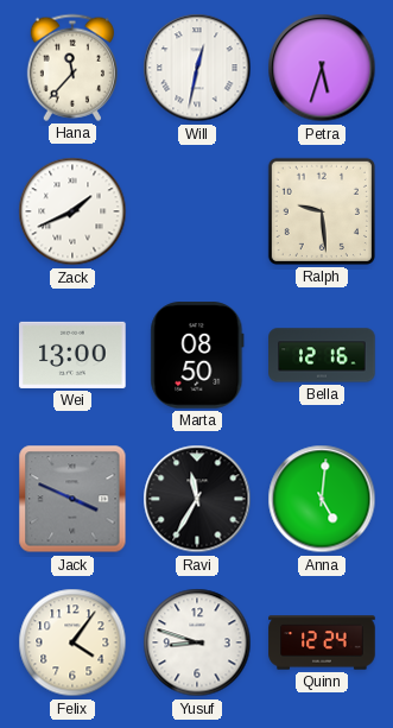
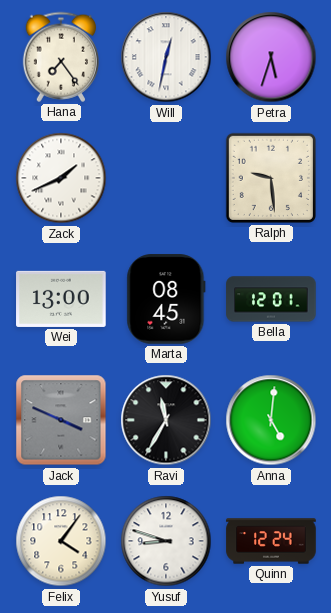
Hana: 11:37 -> 7:24 (61, 57)
Marta: 08:50 -> 08:45 (166, 299)
Bella: 12:16 -> 12:01 (271, 299)
